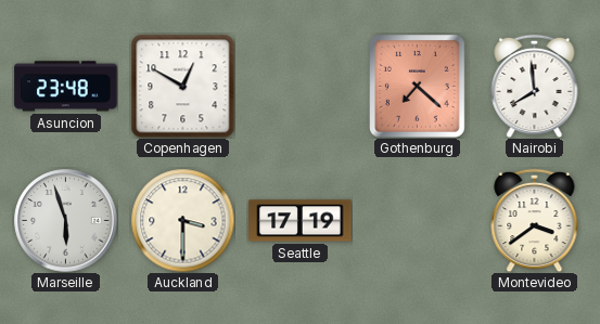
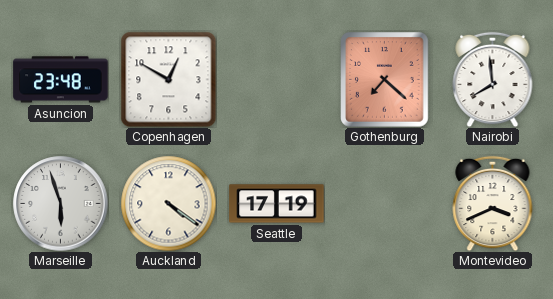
Auckland: 3:30 -> 4:21 (168, 203)
Montevideo: 3:39 -> 3:41 (493, 203)
